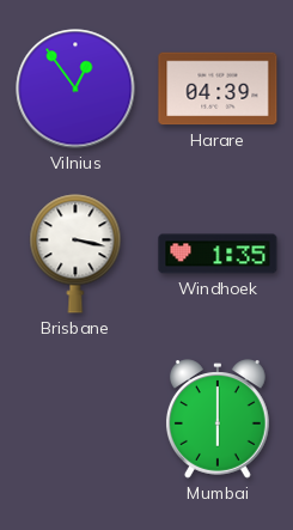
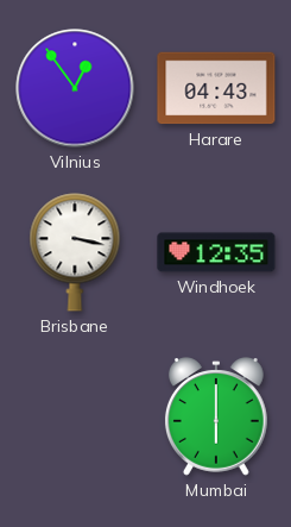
Harare: 04:39 -> 04:43 (216, 88)
Windhoek: 1:35 -> 12:35 (216, 252)
